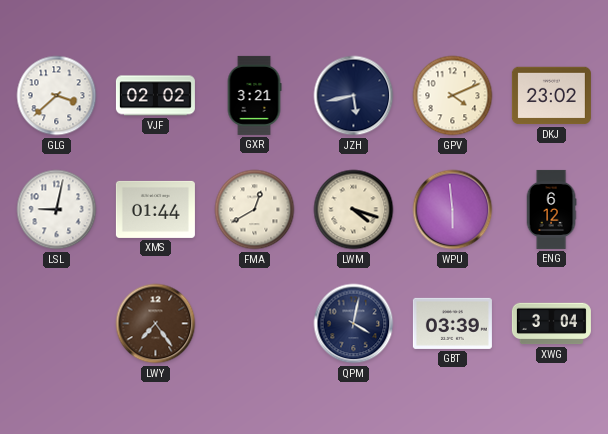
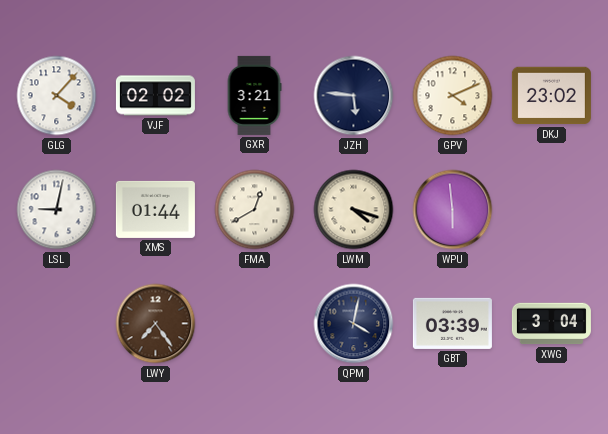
GLG: 3:38 -> 4:07 (57, 96)
JZH: 5:43 -> 5:46 (354, 96)
ENG: 6:12 -> none (551, 209)
